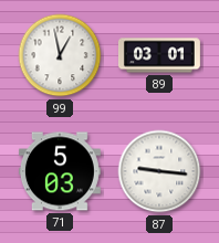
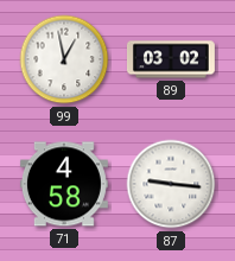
89: 03:01 -> 03:02 (171, 59)
71: 5:03 -> 4:58 (64, 184)
